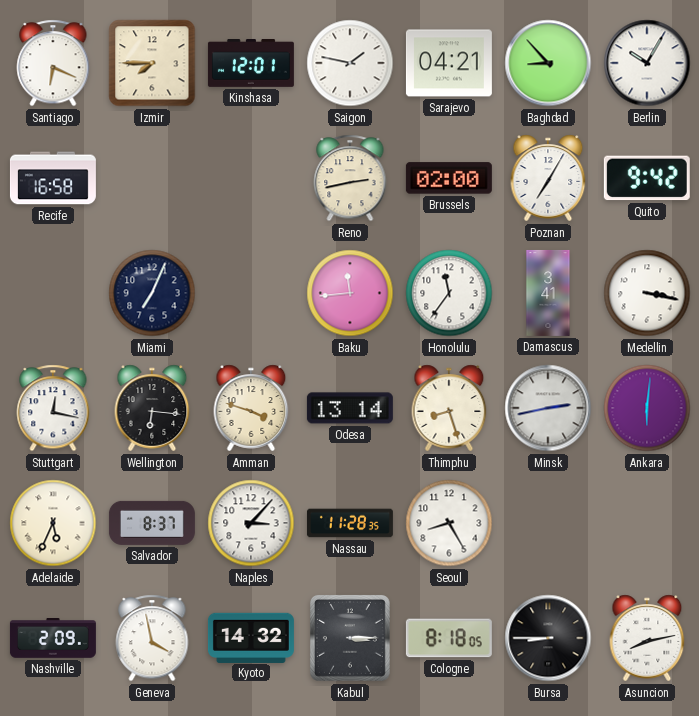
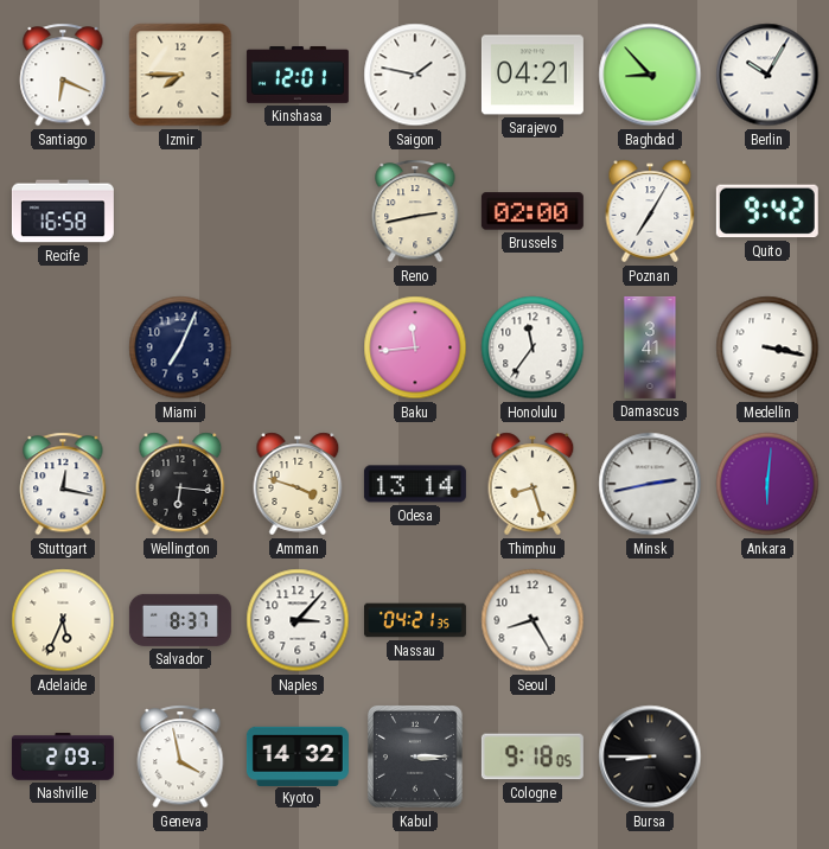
Nassau: 11:28 -> 04:21 (415, 620)
Cologne: 8:18 -> 9:18 (533, 757)
Asuncion: 8:13 -> none (647, 638)
